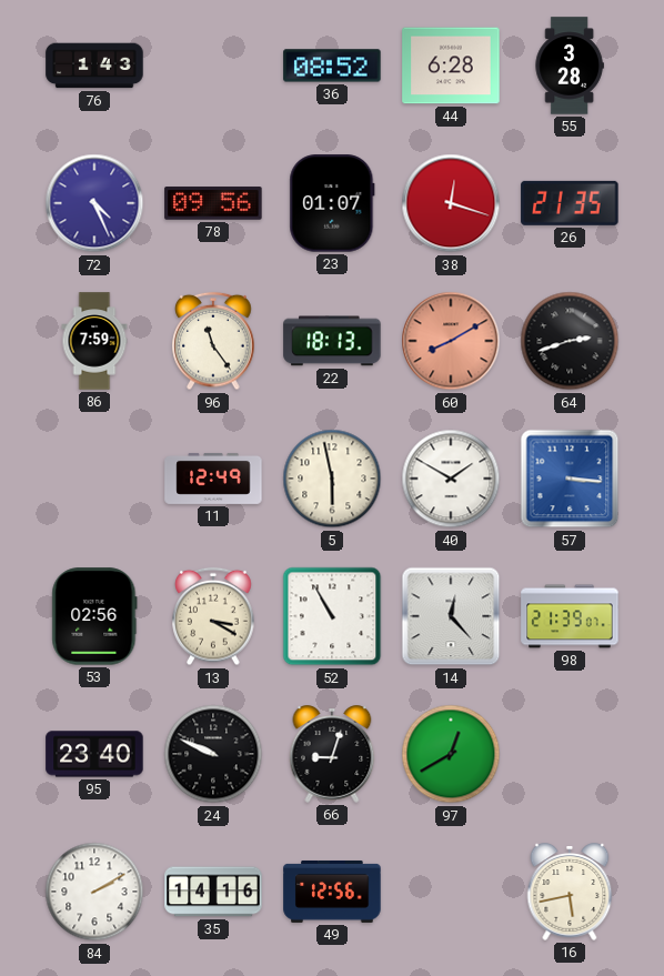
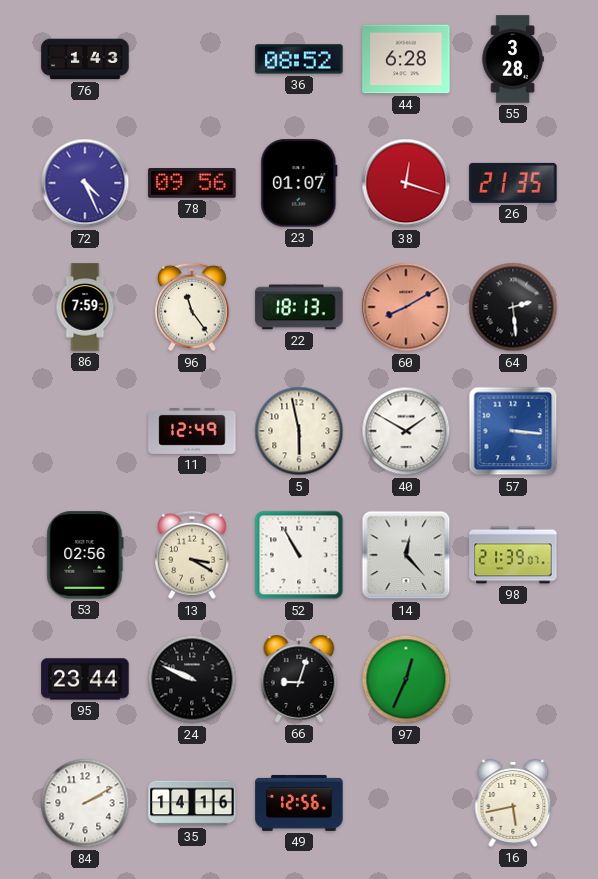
64: 2:42 -> 2:29 (513, 307)
95: 23:40 -> 23:44 (85, 679)
97: 12:40 -> 12:34 (406, 679)
